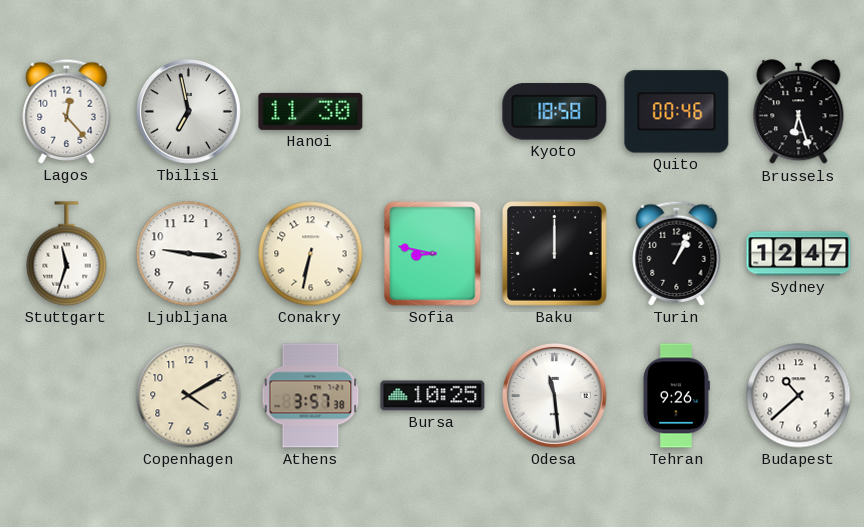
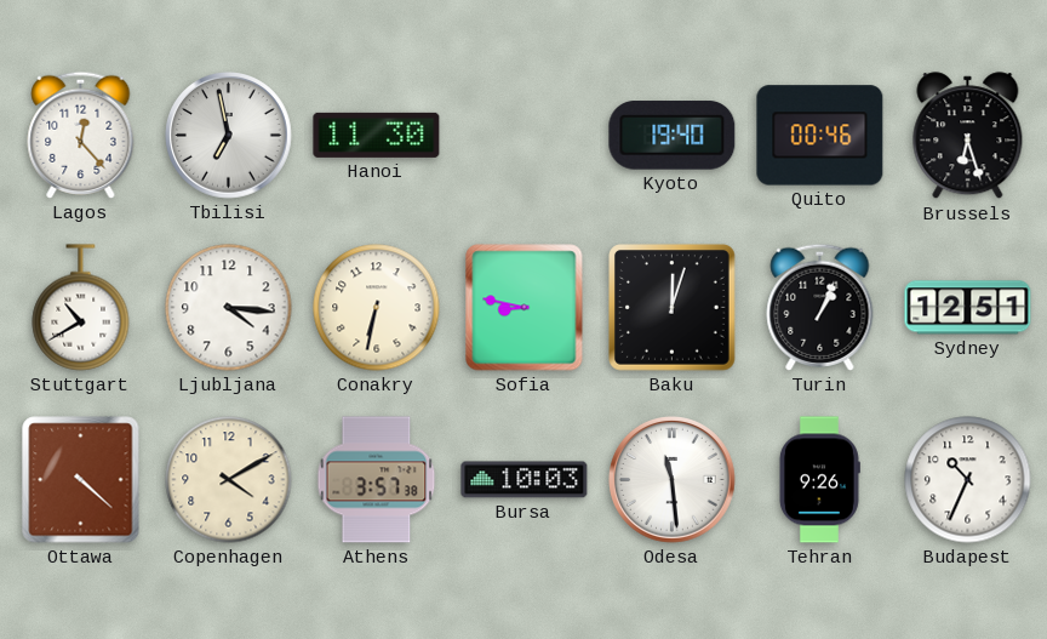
Kyoto: 18:58 -> 19:40 (673, 136)
Stuttgart: 11:33 -> 10:40 (81, 308)
Ljubljana: 9:16 -> 4:16 (229, 308)
Baku: 12:00 -> 12:03 (673, 308)
Sydney: 12:47 -> 12:51 (968, 308)
Ottawa: none -> 4:22 (81, 480)
Bursa: 10:25 -> 10:03 (525, 480)
Budapest: 10:38 -> 10:34 (968, 480)
